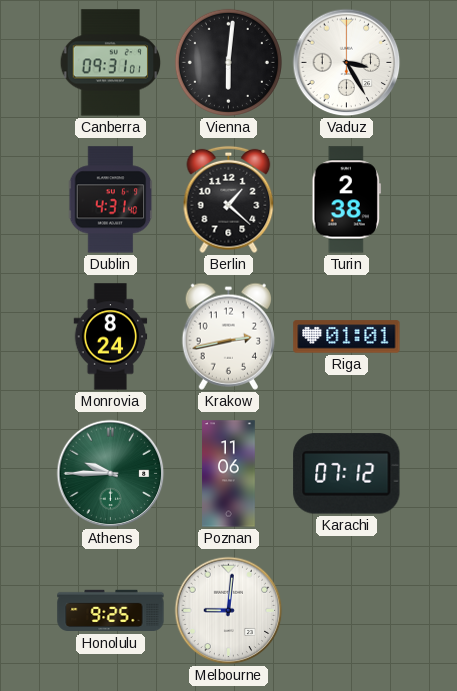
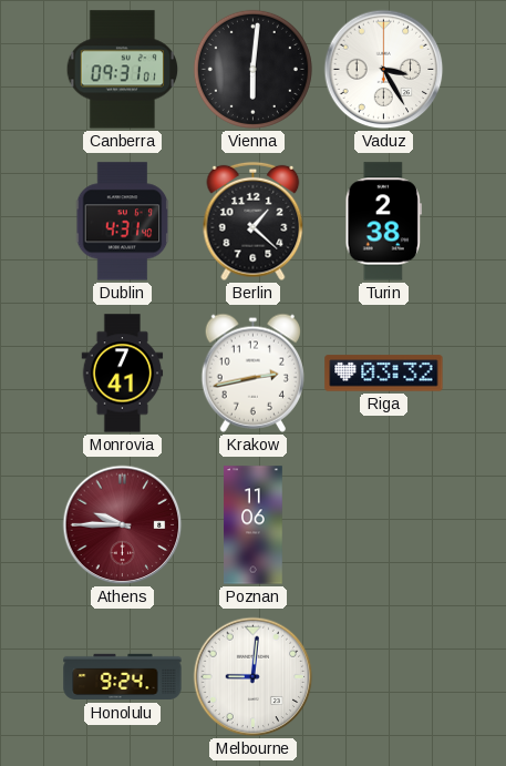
Monrovia: 8:24 -> 7:41 (123, 374)
Riga: 01:01 -> 03:32 (384, 374)
Athens dial: green -> burgundy (123, 525)
Karachi: 07:12 -> none (347, 474)
Honolulu: 9:25 -> 9:24 (123, 677)
